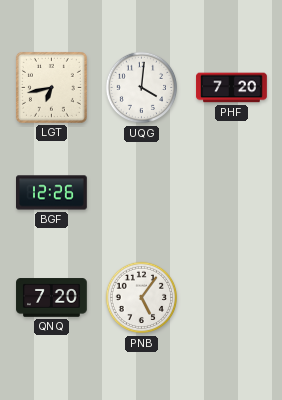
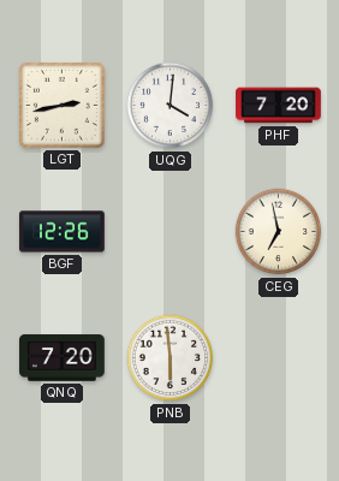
LGT: 6:43 -> 2:43 (61, 105)
CEG: none -> 6:58 (279, 232)
PNB: 5:06 -> 5:59 (171, 358)
